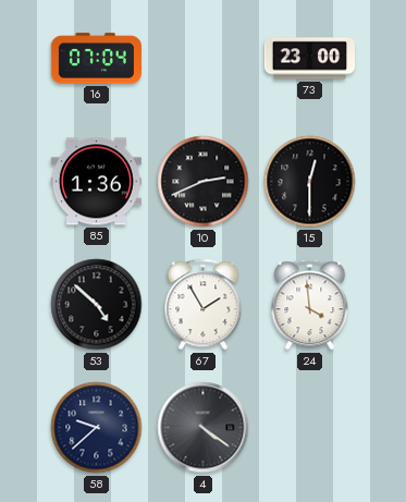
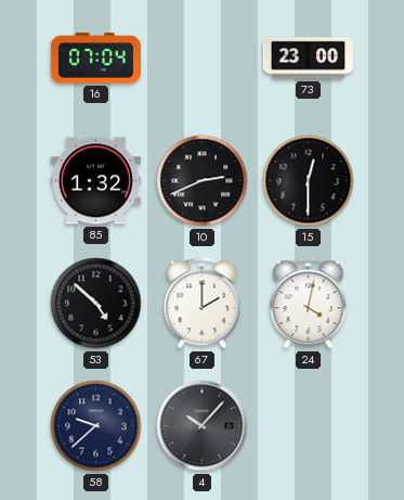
85: 1:36 -> 1:32 (95, 181)
67: 1:55 -> 2:00 (203, 304)
24: 3:59 -> 4:02 (309, 304)
4: 4:21 -> 10:07 (203, 426)
